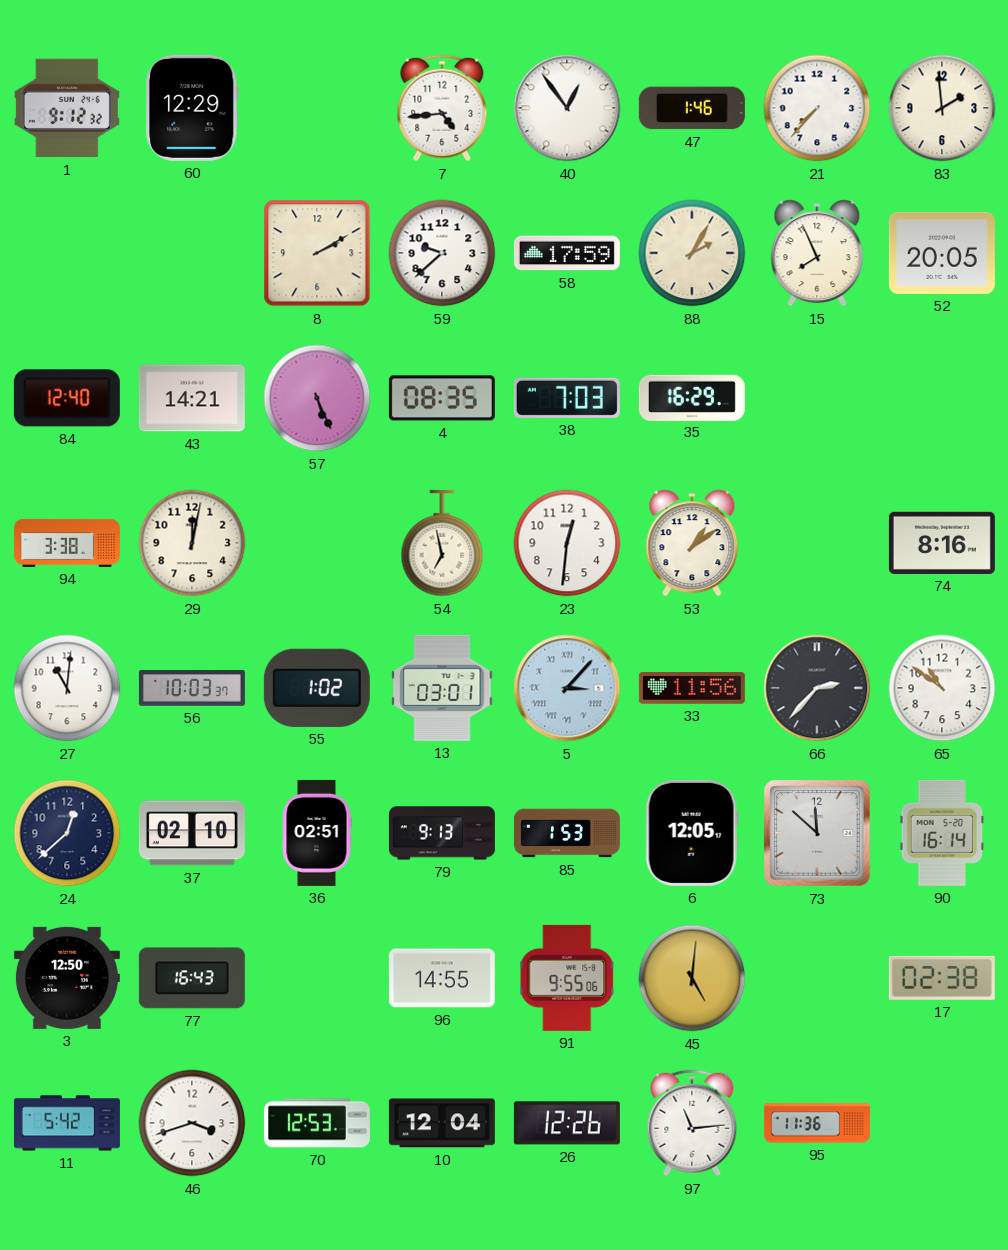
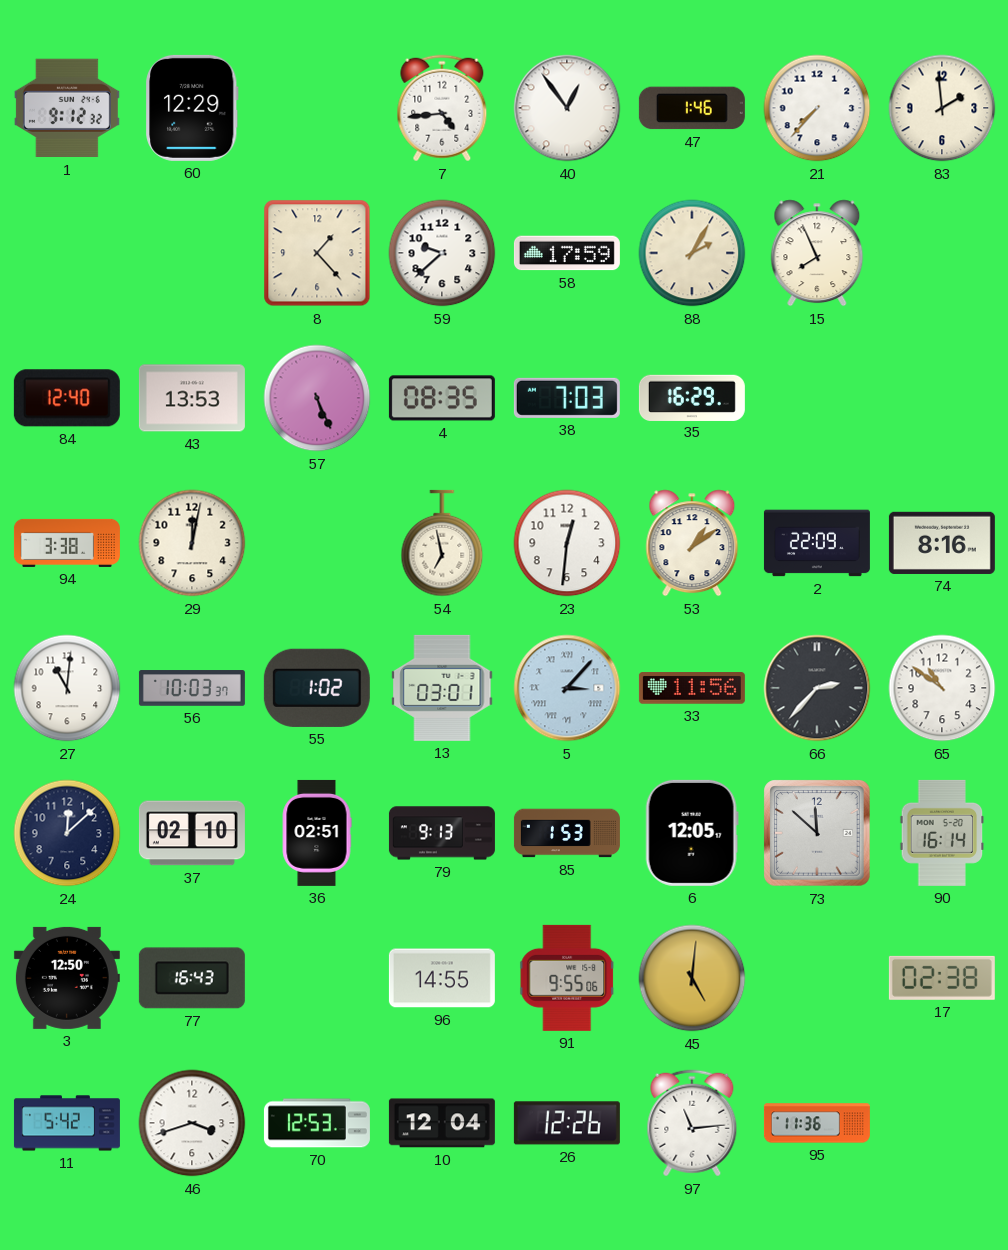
8: 2:10 -> 1:23 (317, 253)
52: 20:05 -> none (942, 253)
43: 14:21 -> 13:53 (192, 398)
2: none -> 22:09 (817, 543)
24: 12:38 -> 12:08 (67, 833)
